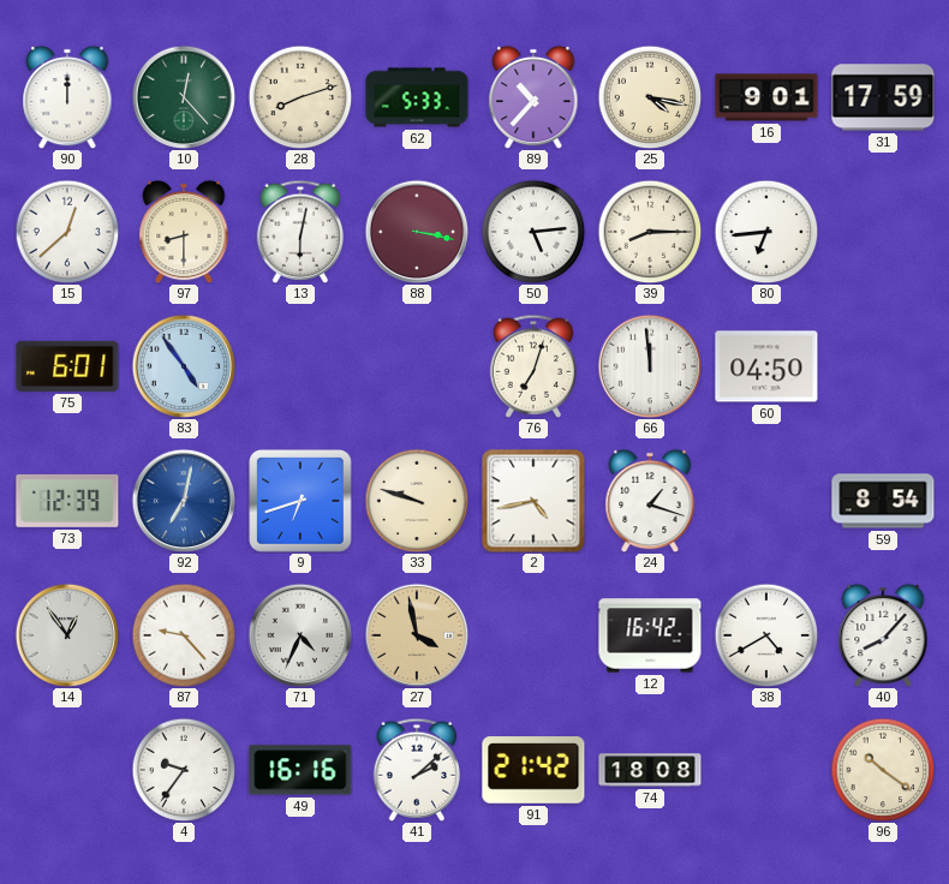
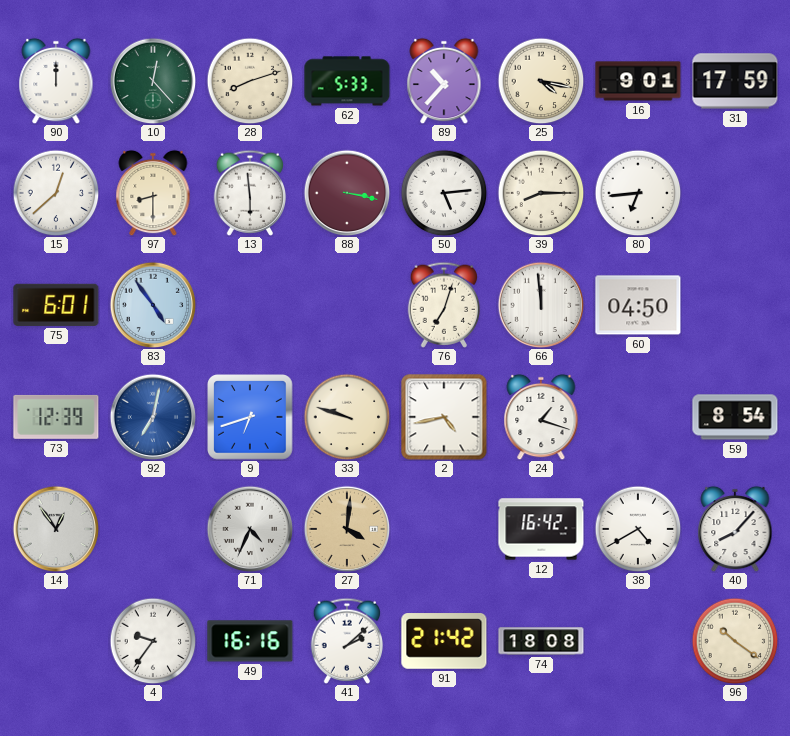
13: 6:02 -> 5:59 (250, 193)
87: 9:23 -> none (184, 635)
27: 3:58 -> 4:01 (347, 529)
